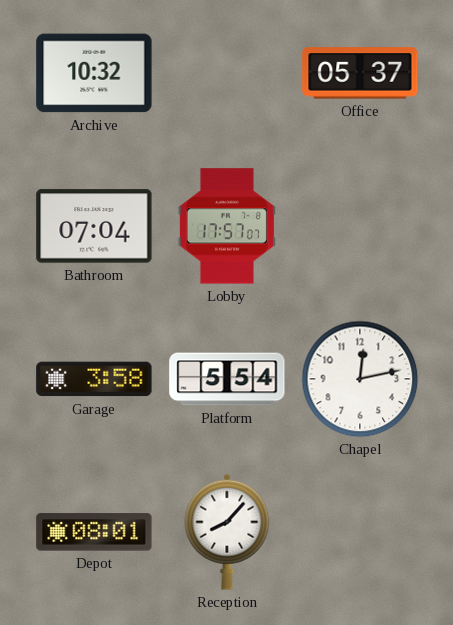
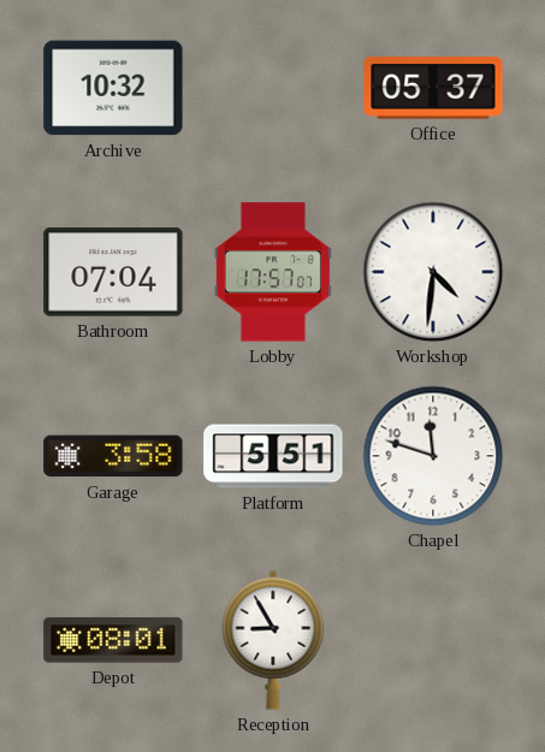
Workshop: none -> 4:31 (433, 272)
Platform: 5:54 -> 5:51 (273, 456)
Chapel: 12:13 -> 11:48 (433, 456)
Reception: 8:07 -> 8:55 (273, 640)
